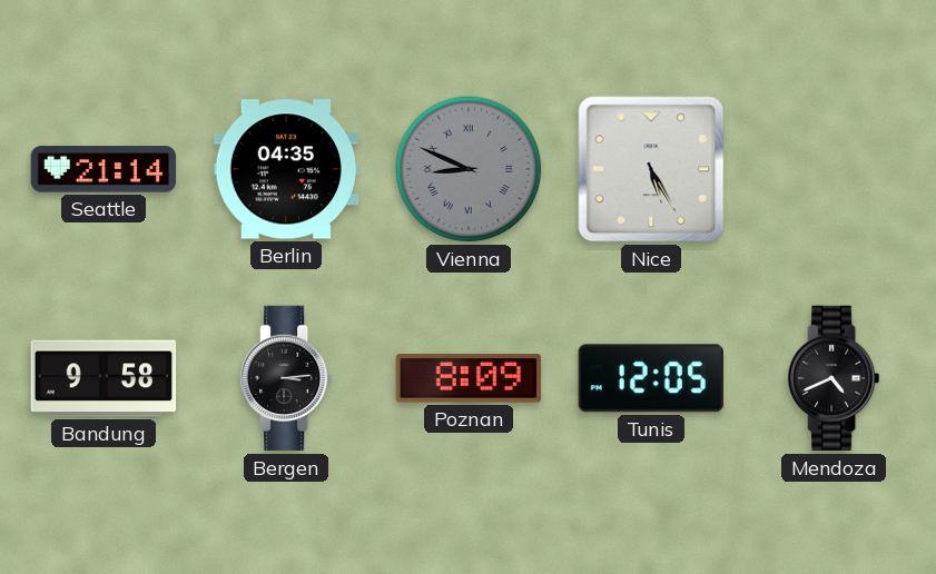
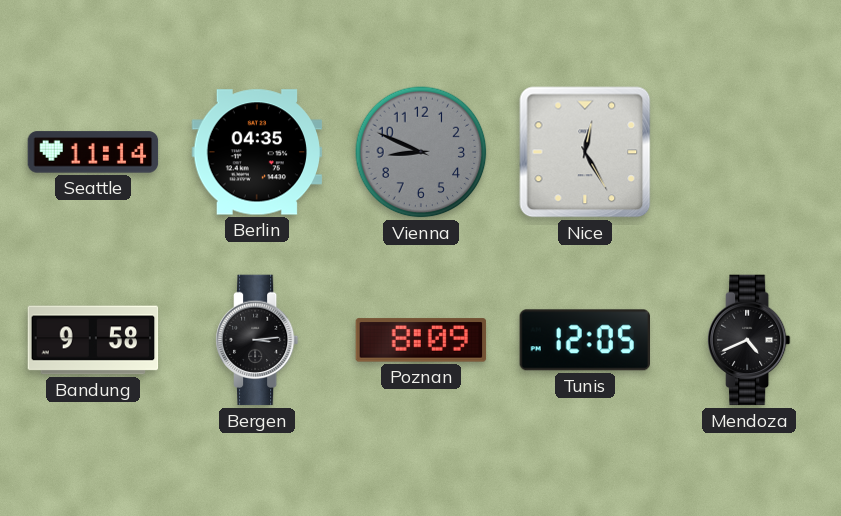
Seattle: 21:14 -> 11:14 (93, 152)
Vienna numerals: Roman -> Arabic (421, 152)
Nice: 5:25 -> 12:25 (585, 152)
